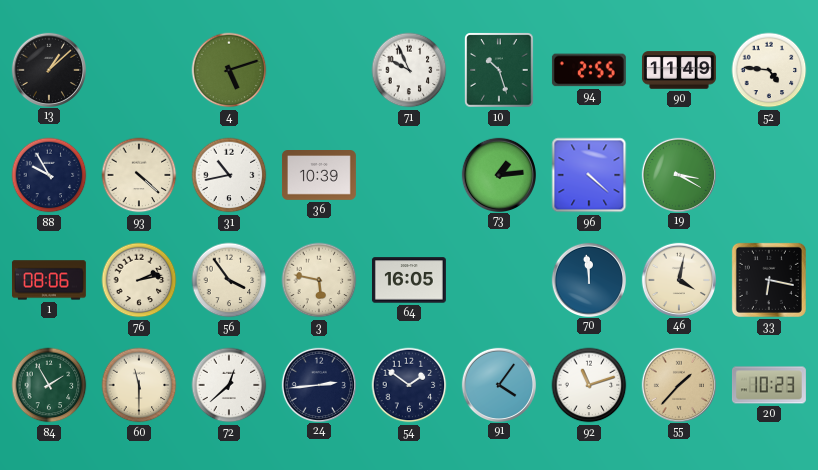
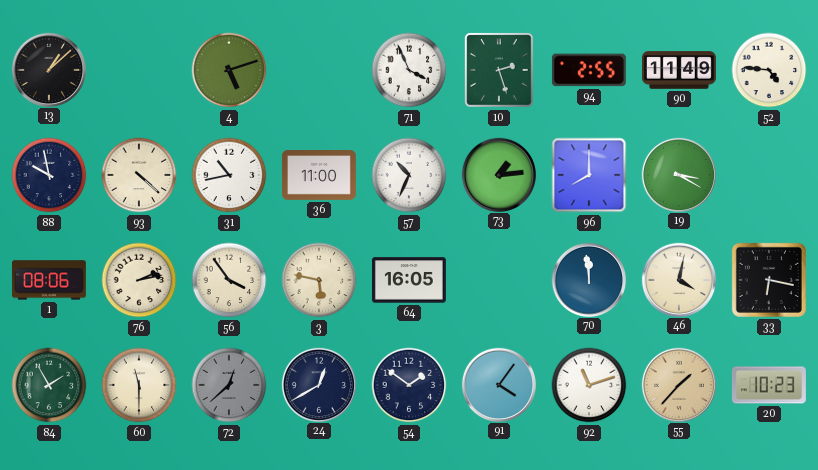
71: 9:56 -> 3:56 (409, 70)
10: 10:27 -> 2:27 (499, 70)
88: 9:55 -> 9:58 (49, 175)
36: 10:39 -> 11:00 (319, 176)
57: none -> 10:34 (409, 175)
96: 4:22 -> 8:00 (589, 175)
72 dial: white -> grey (229, 385)
24: 2:44 -> 12:40 (318, 384)
